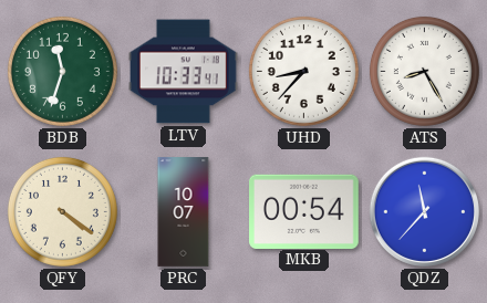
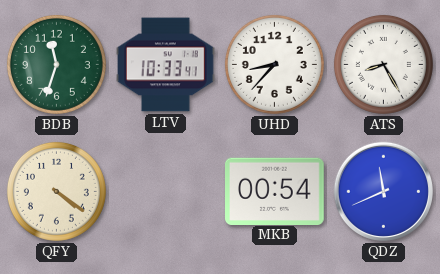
PRC: 10:07 -> none (184, 212)
QDZ: 11:37 -> 11:41 (383, 191)
